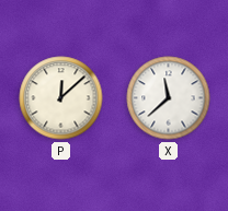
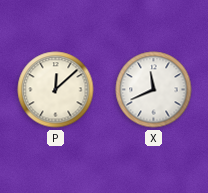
X: 11:38 -> 11:41 (154, 90)
